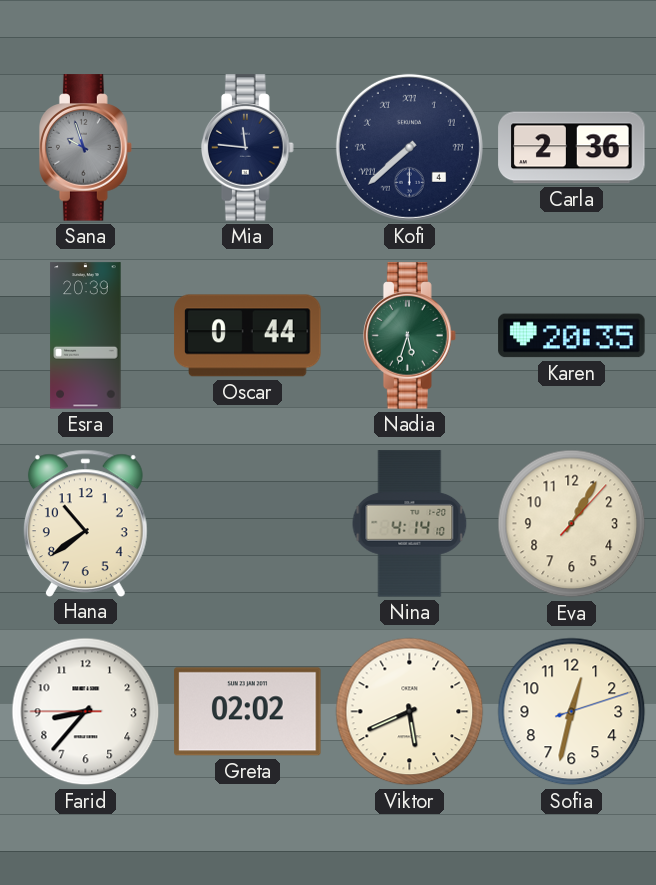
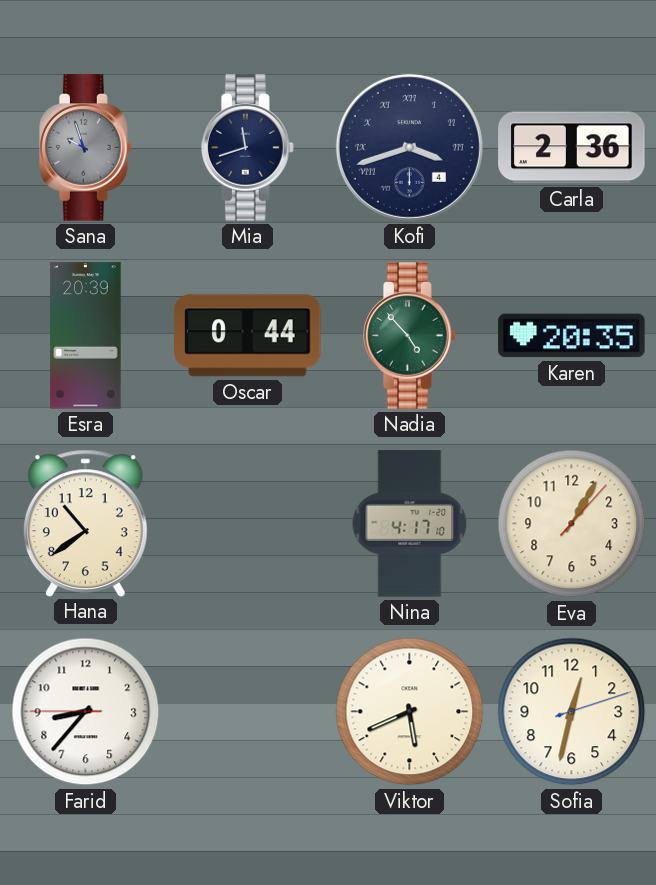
Mia: 11:46 -> 11:42 (248, 148)
Kofi: 7:38 -> 3:42 (409, 147)
Nadia: 5:33 -> 4:53 (410, 336)
Nina: 4:14 -> 4:17 (410, 524)
Greta: 02:02 -> none (248, 712)
